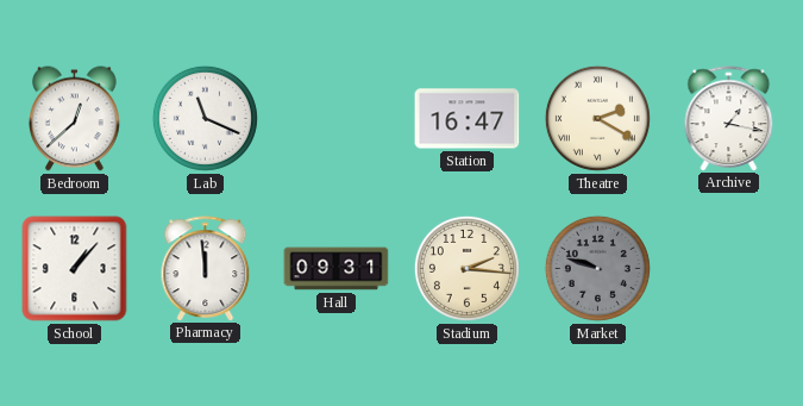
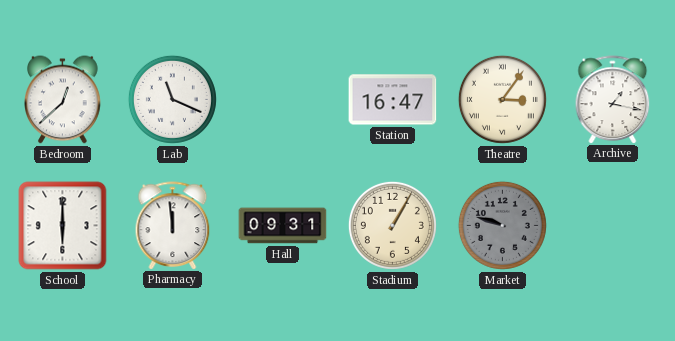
Theatre: 2:20 -> 3:06 (502, 99)
School: 1:07 -> 6:00 (63, 226)
Stadium: 2:16 -> 1:05 (392, 225)
